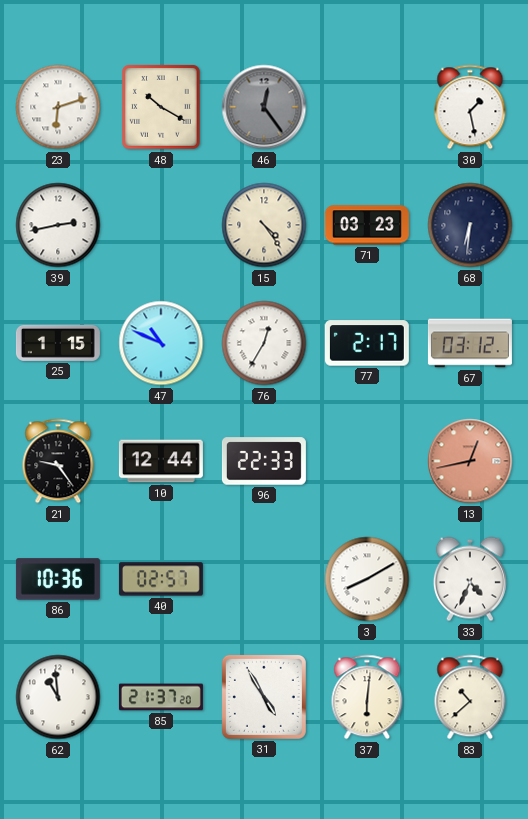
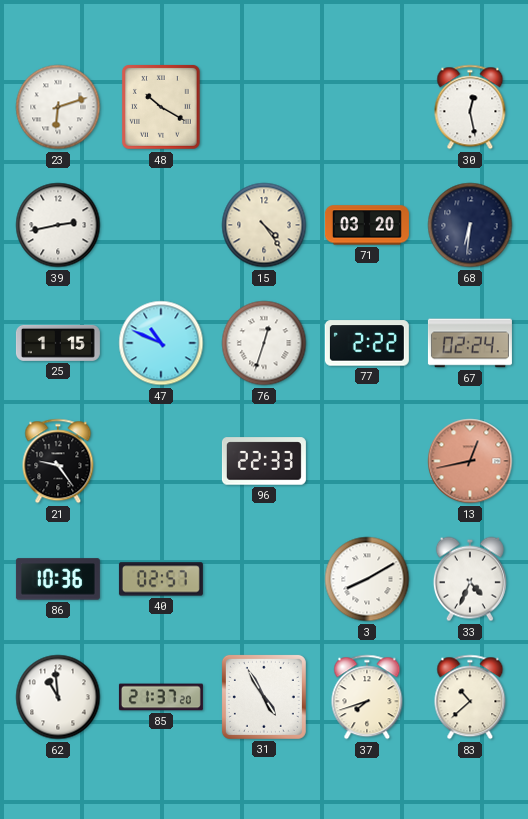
46: 12:24 -> none (264, 107)
30: 1:28 -> 12:28 (470, 107)
71: 03:23 -> 03:20 (367, 225)
76: 12:35 -> 12:33 (264, 343)
77: 2:17 -> 2:22 (367, 343)
67: 03:12 -> 02:24 (470, 343)
10: 12:44 -> none (161, 461)
37: 6:01 -> 7:42 (367, 697)
